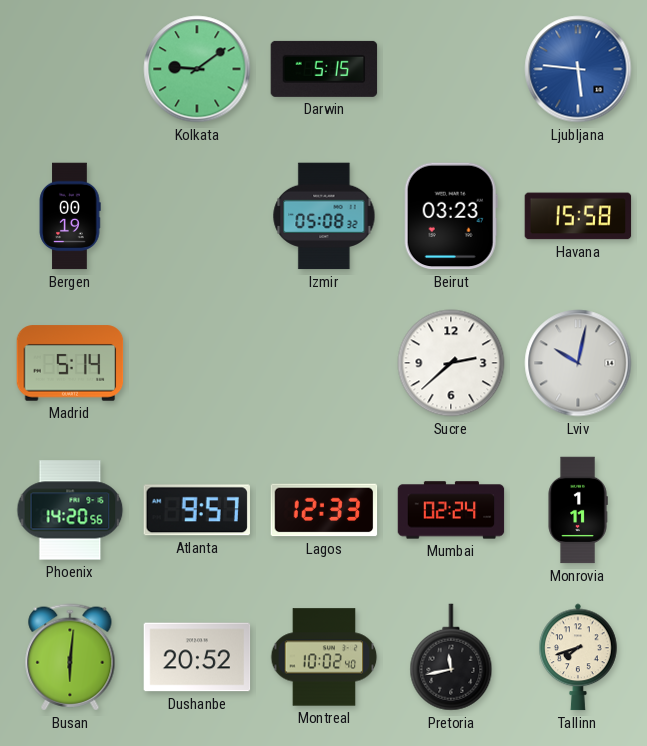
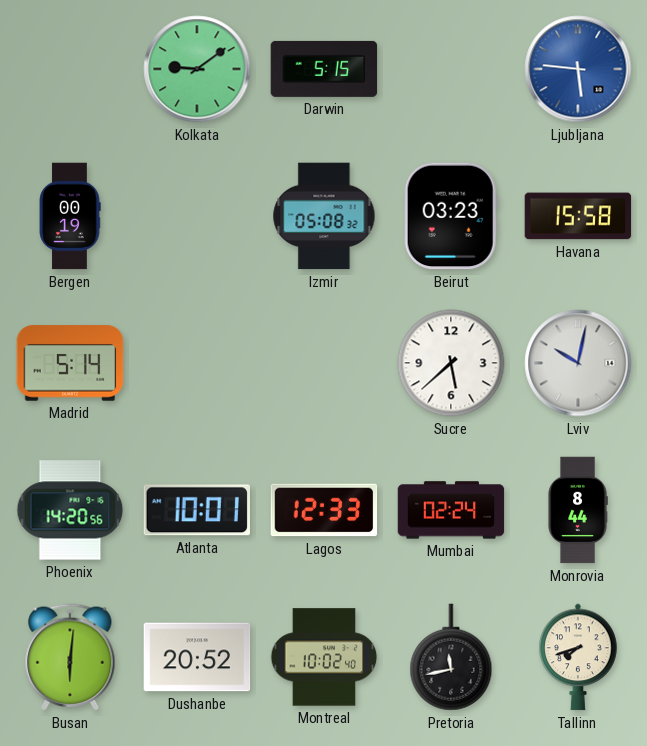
Sucre: 2:38 -> 5:38 (451, 363)
Atlanta: 9:57 -> 10:01 (196, 510)
Monrovia: 1:11 -> 8:44 (578, 510)
